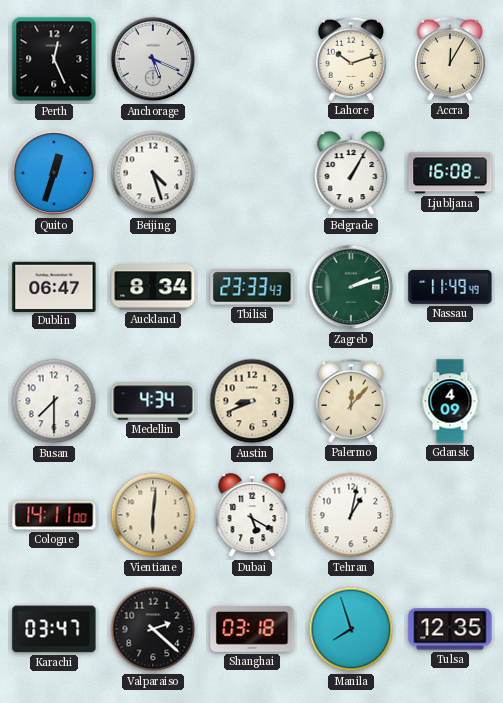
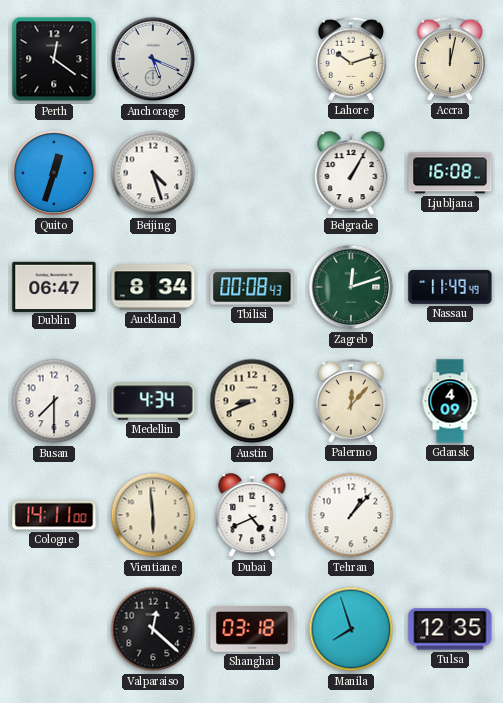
Perth: 12:26 -> 12:21 (54, 59)
Accra: 12:05 -> 12:02 (450, 59)
Tbilisi: 23:33 -> 00:08 (252, 287)
Zagreb: 2:12 -> 12:12 (351, 287)
Vientiane: 6:01 -> 5:59 (153, 515)
Dubai: 5:20 -> 4:41 (252, 516)
Tehran: 1:02 -> 1:07 (351, 515)
Karachi: 03:47 -> none (54, 629)
Valparaiso: 2:22 -> 12:22 (153, 629)
